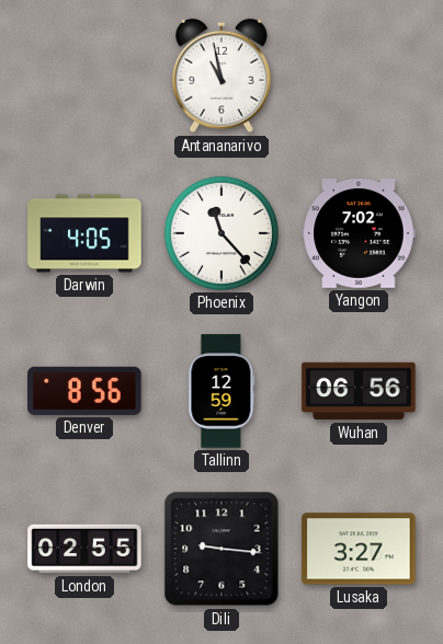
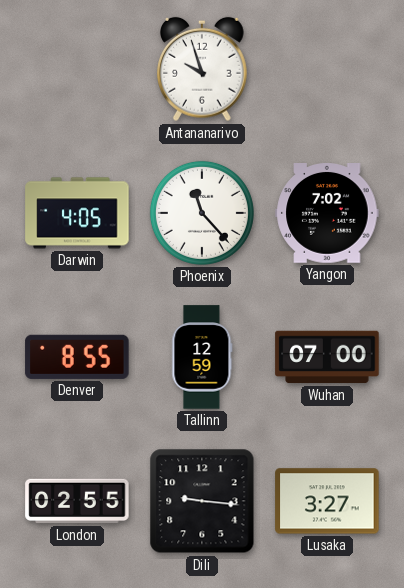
Antananarivo: 10:58 -> 9:57 (203, 69)
Denver: 8:56 -> 8:55 (77, 357)
Wuhan: 06:56 -> 07:00 (327, 357)
